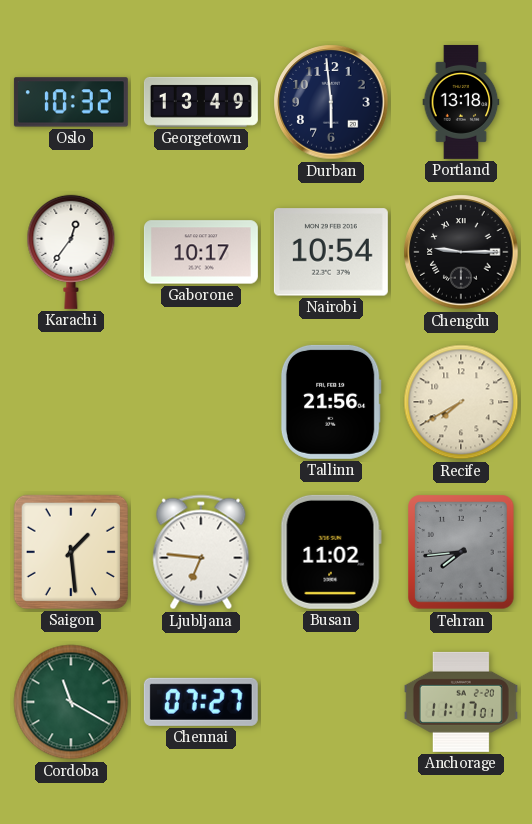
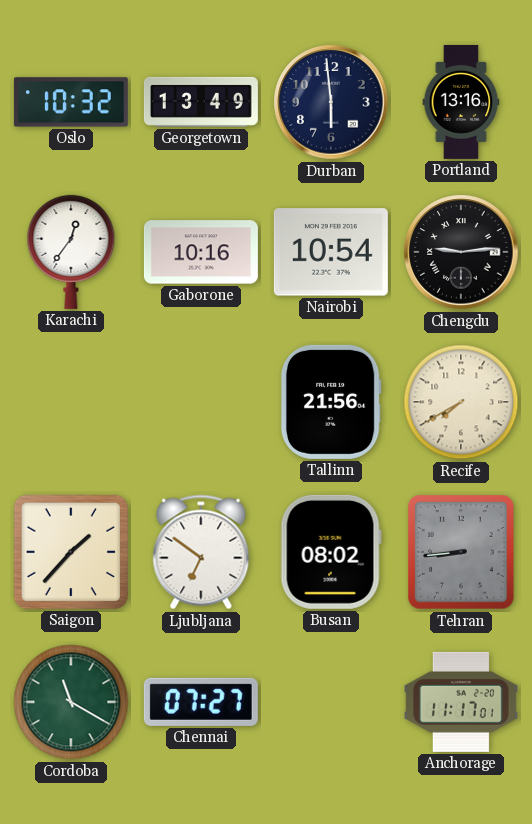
Portland: 13:18 -> 13:16 (461, 102)
Gaborone: 10:17 -> 10:16 (201, 252)
Chengdu: 9:15 -> 9:14 (461, 252)
Saigon: 1:29 -> 1:37 (71, 552)
Ljubljana: 6:46 -> 6:51 (201, 552)
Busan: 11:02 -> 08:02 (331, 552)
Tehran: 7:44 -> 8:44 (461, 552)
